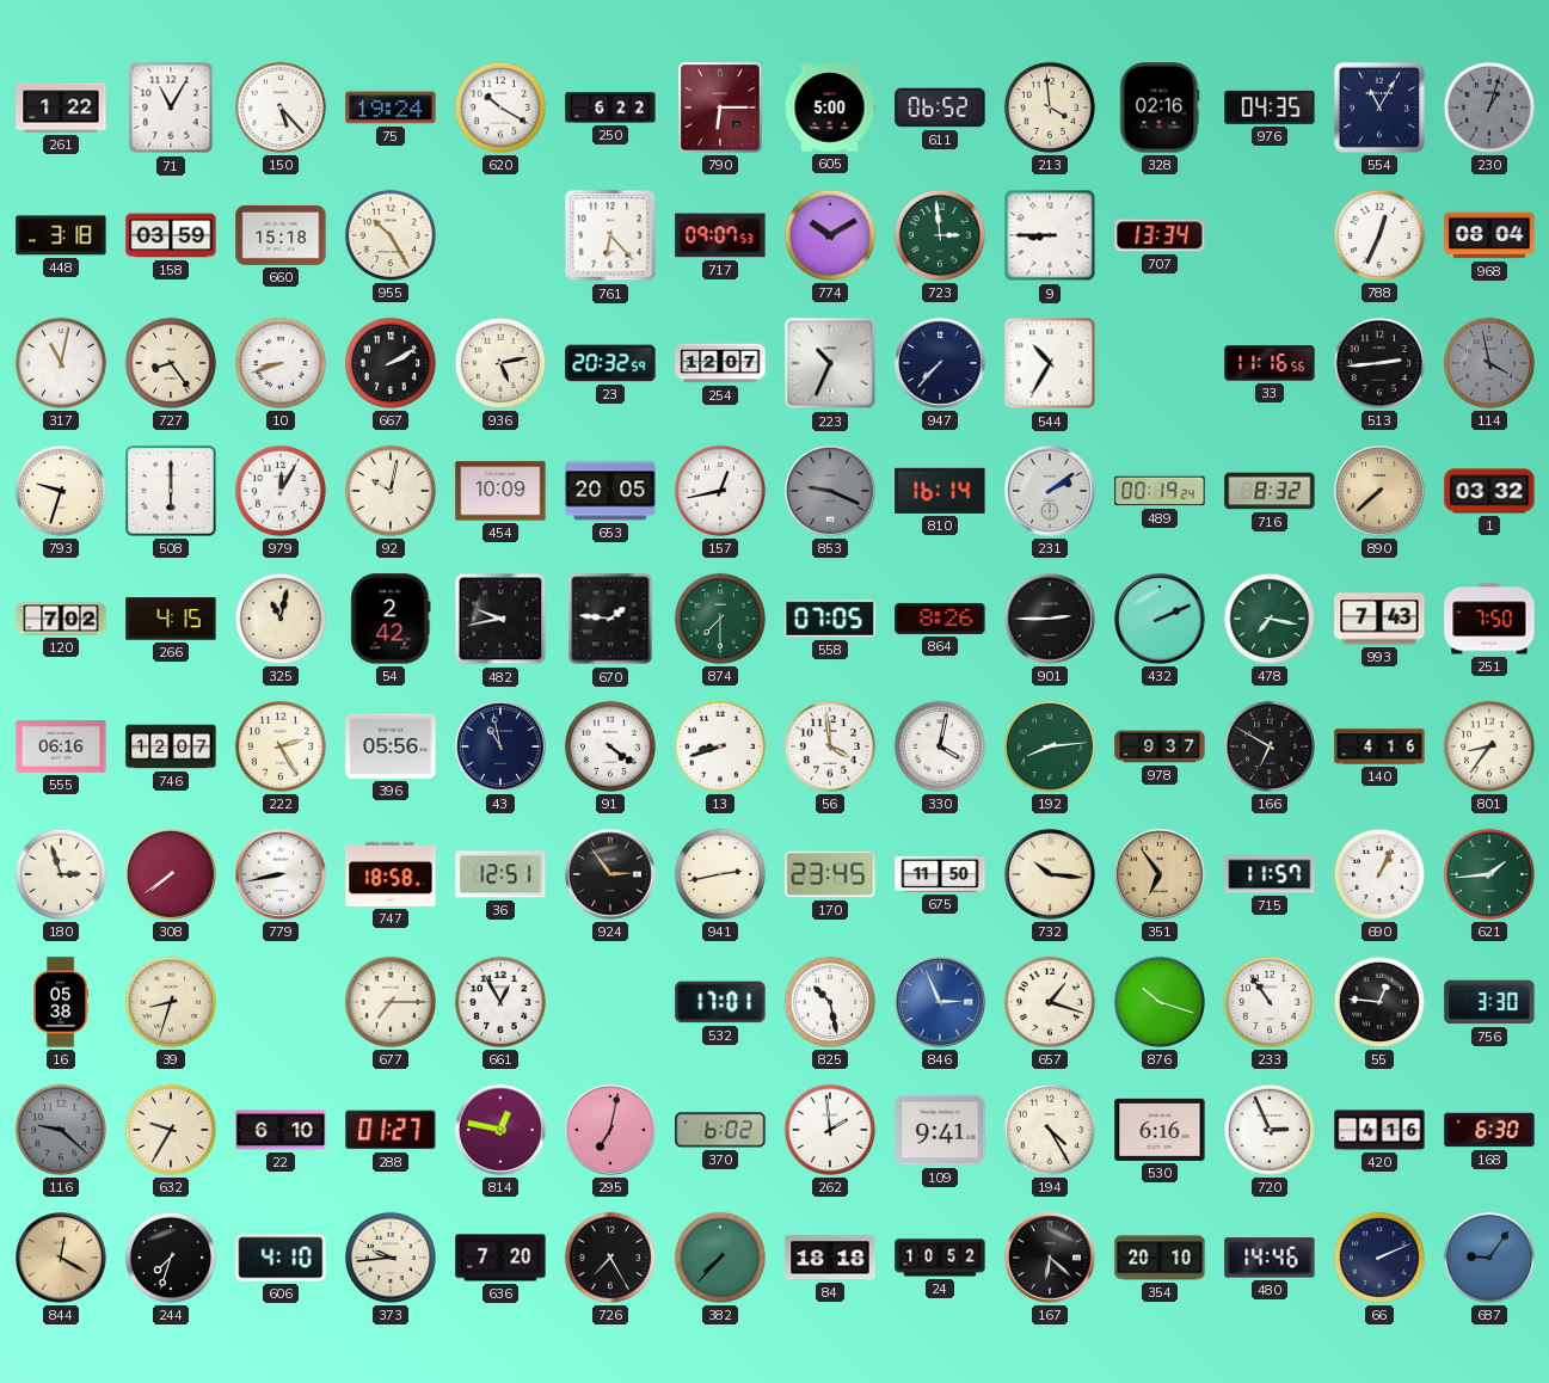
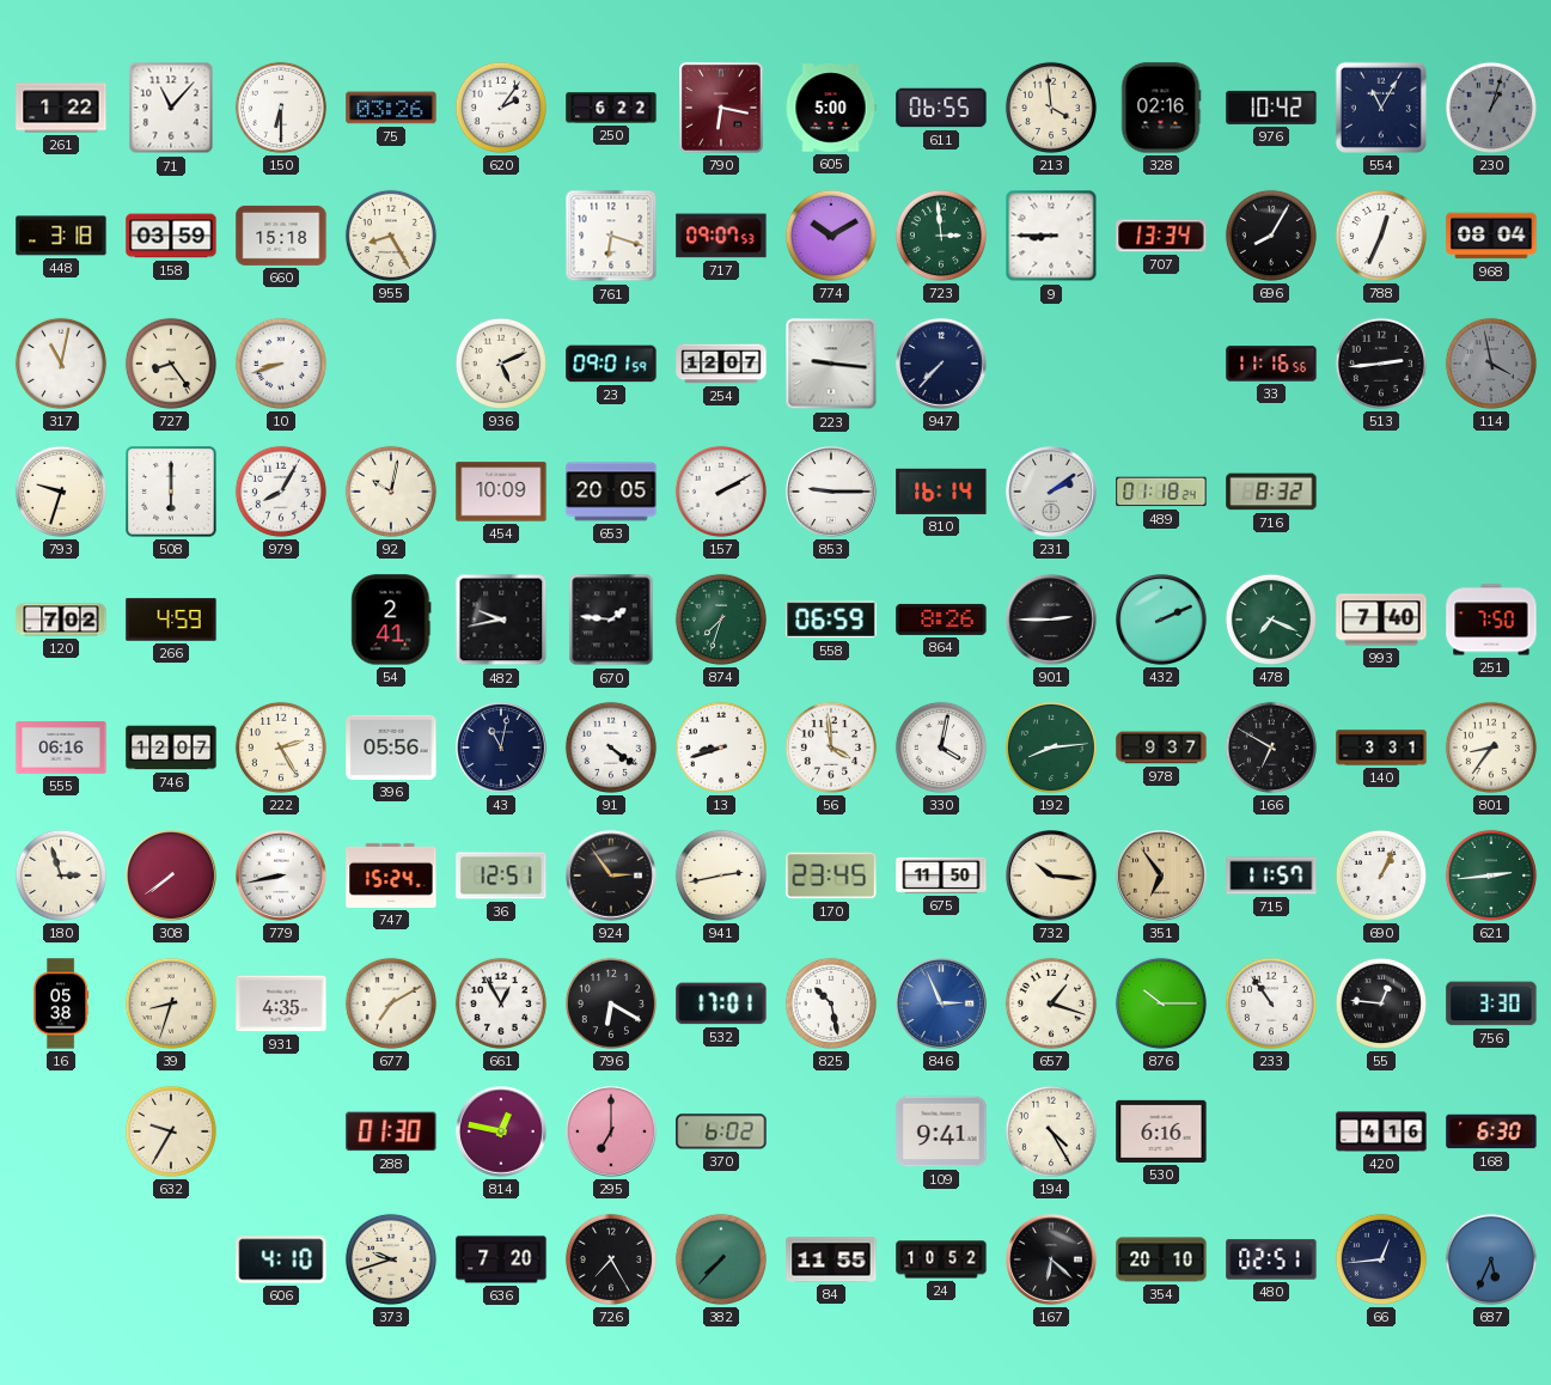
71: 11:05 -> 11:07 (171, 108)
150: 5:23 -> 6:30 (281, 108)
75: 19:24 -> 03:26 (391, 108)
620: 10:20 -> 2:06 (501, 108)
790: 6:15 -> 6:17 (721, 108)
611: 06:52 -> 06:55 (941, 108)
976: 04:35 -> 10:42 (1271, 108)
955: 10:25 -> 8:25 (391, 236)
761: 6:23 -> 6:18 (611, 236)
696: none -> 8:05 (1271, 236)
667: 2:10 -> none (391, 363)
936: 5:13 -> 5:11 (501, 364)
23: 20:32 -> 09:01 (611, 364)
223: 10:34 -> 9:16 (831, 364)
544: 10:35 -> none (1050, 363)
979: 12:05 -> 8:05 (281, 492)
157: 12:43 -> 2:10 (721, 492)
853: 9:19 -> 9:15 (832, 493)
853 dial: grey -> white (832, 493)
489: 00:19 -> 01:18 (1161, 492)
890: 7:38 -> none (1381, 492)
1: 03:32 -> none (1489, 491)
266: 4:15 -> 4:59 (171, 620)
325: 11:02 -> none (281, 619)
54: 2:42 -> 2:41 (391, 620)
874: 7:30 -> 7:33 (721, 620)
558: 07:05 -> 06:59 (831, 620)
478: 7:17 -> 7:19 (1271, 620)
993: 7:43 -> 7:40 (1381, 620)
43: 10:58 -> 11:02 (502, 749)
140: 4:16 -> 3:31 (1381, 748)
747: 18:58 -> 15:24 (391, 875)
621: 1:44 -> 2:44 (1491, 875)
931: none -> 4:35 (281, 1003)
677: 7:15 -> 7:10 (391, 1003)
796: none -> 6:20 (611, 1003)
876: 10:18 -> 10:15 (1161, 1003)
116: 9:22 -> none (61, 1130)
22: 6:10 -> none (281, 1130)
288: 01:27 -> 01:30 (391, 1131)
295: 7:02 -> 7:00 (612, 1133)
262: 1:59 -> none (830, 1130)
720: 2:56 -> none (1270, 1130)
844: 12:20 -> none (62, 1259)
244: 7:33 -> none (171, 1258)
373: 9:44 -> 9:42 (391, 1259)
84: 18:18 -> 11:55 (831, 1259)
480: 14:46 -> 02:51 (1271, 1259)
66: 2:11 -> 12:44 (1381, 1259)
687: 9:06 -> 5:34 (1491, 1259)
